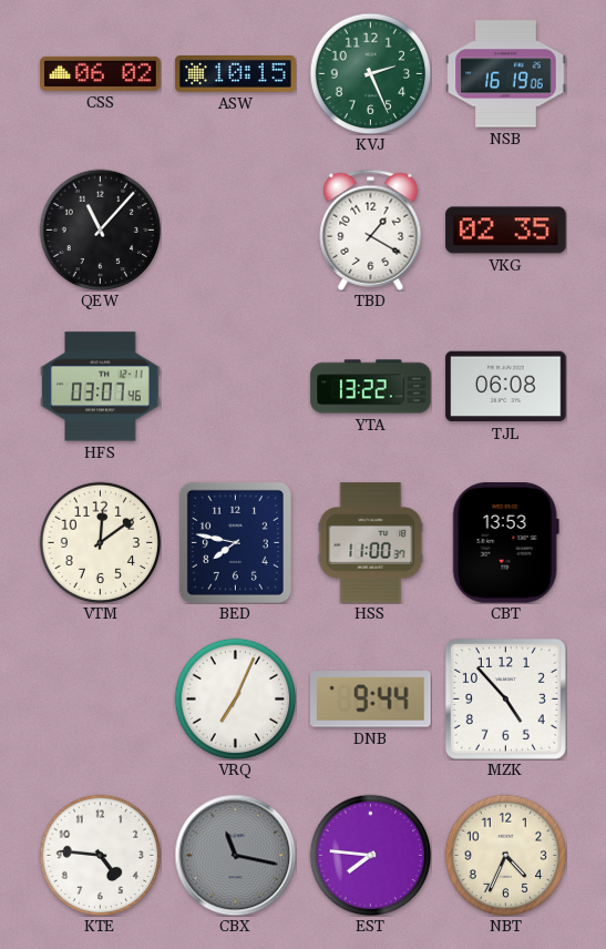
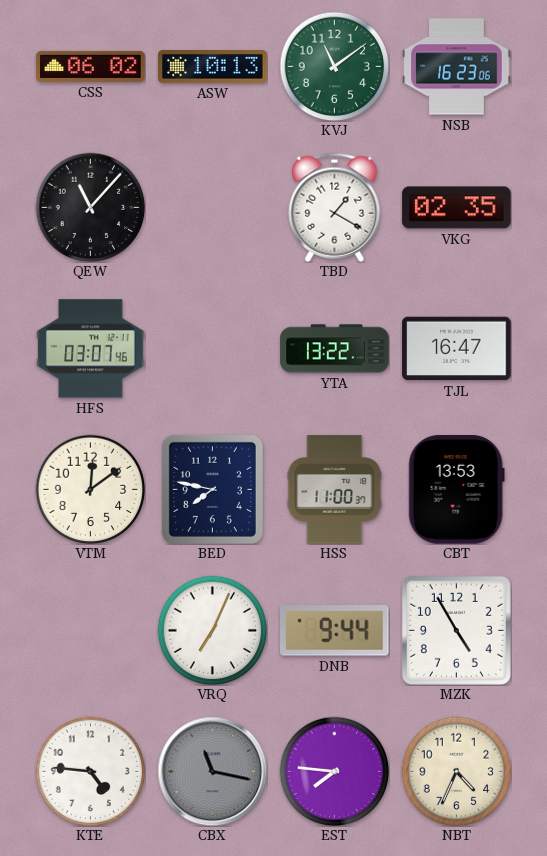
ASW: 10:15 -> 10:13 (213, 67)
KVJ: 2:26 -> 11:09 (334, 66)
NSB: 16:19 -> 16:23 (457, 67)
TJL: 06:08 -> 16:47 (457, 349)
MZK: 4:53 -> 4:55 (456, 630)
